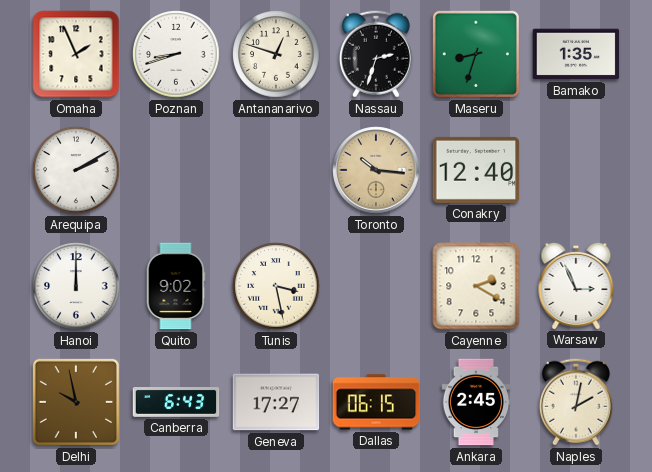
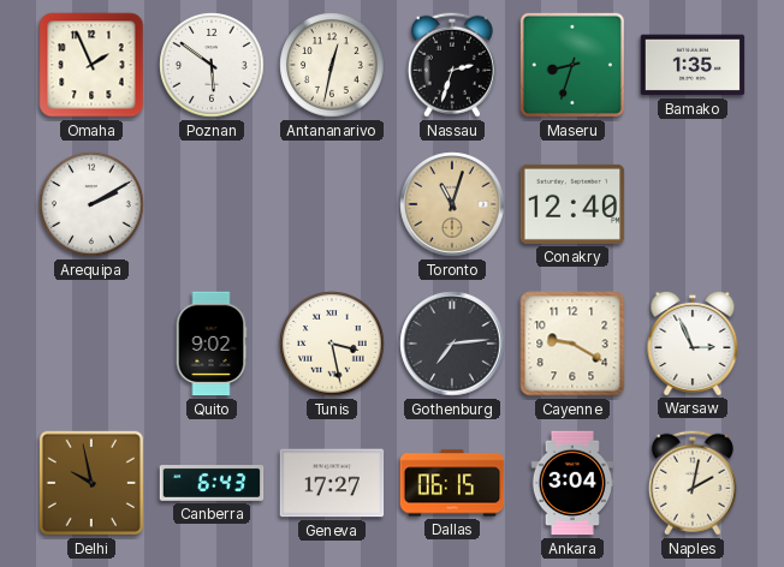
Poznan: 8:42 -> 5:51 (212, 65)
Antananarivo: 12:48 -> 12:32 (332, 65)
Toronto: 10:16 -> 11:03 (452, 204)
Hanoi: 12:00 -> none (76, 286)
Gothenburg: none -> 7:14 (452, 344)
Cayenne: 2:20 -> 9:20 (572, 344)
Ankara: 2:45 -> 3:04 (571, 483)
